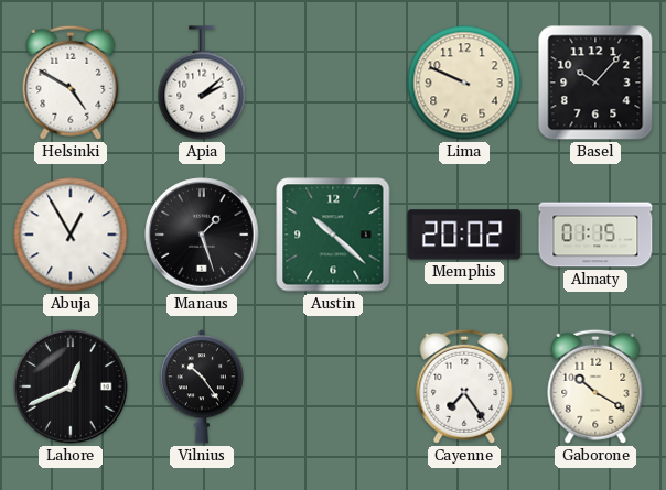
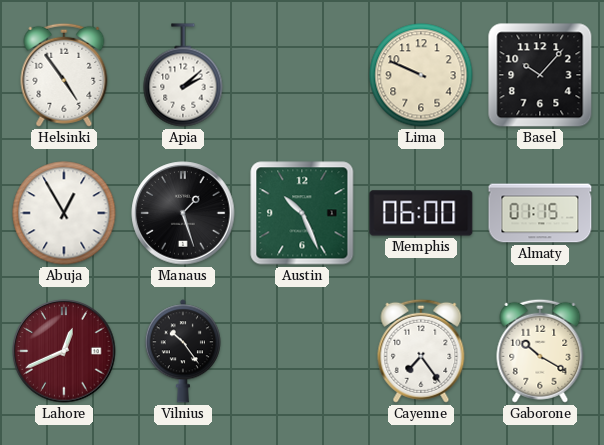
Helsinki: 4:50 -> 4:54 (64, 75)
Austin: 10:22 -> 10:26 (302, 213)
Memphis: 20:02 -> 06:00 (421, 213)
Lahore dial: black -> burgundy (64, 351)
